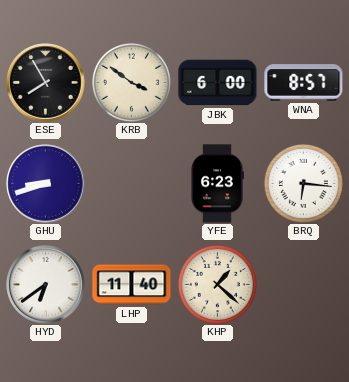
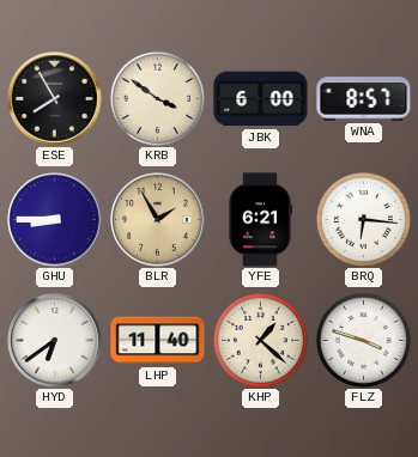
GHU: 8:42 -> 8:45 (55, 220)
BLR: none -> 1:55 (158, 220)
YFE: 6:23 -> 6:21 (261, 220)
FLZ: none -> 3:48 (363, 340)
